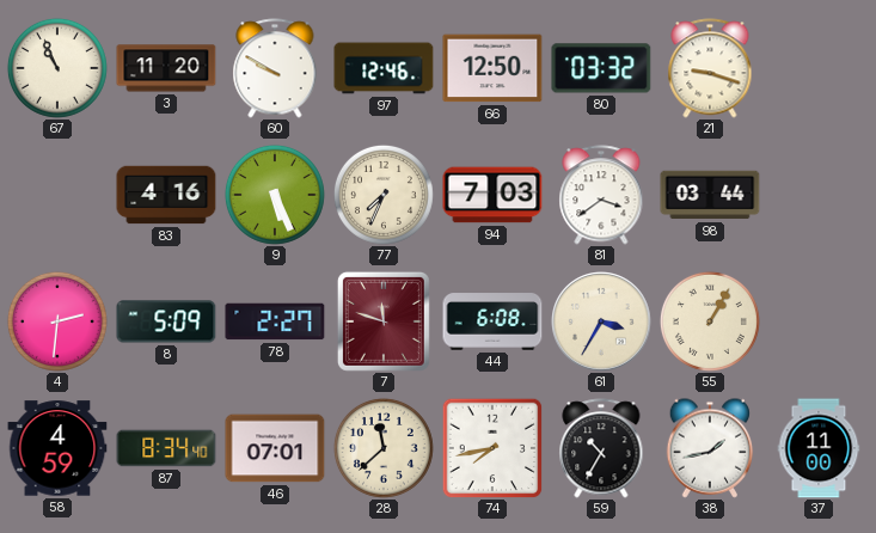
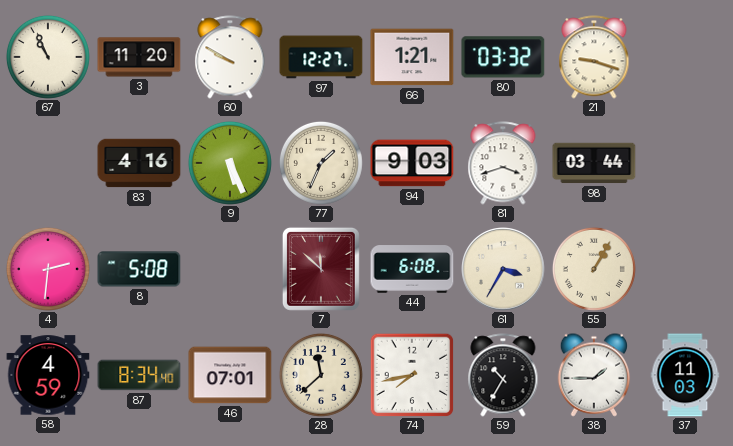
97: 12:46 -> 12:27 (321, 57)
66: 12:50 -> 1:21 (412, 57)
77: 7:34 -> 1:34 (321, 163)
94: 7:03 -> 9:03 (412, 163)
81: 3:39 -> 3:42 (503, 163)
8: 5:09 -> 5:08 (139, 269)
78: 2:27 -> none (275, 321)
7: 11:48 -> 11:52 (321, 269)
38: 1:43 -> 1:45 (594, 375)
37: 11:00 -> 11:03 (685, 375)
